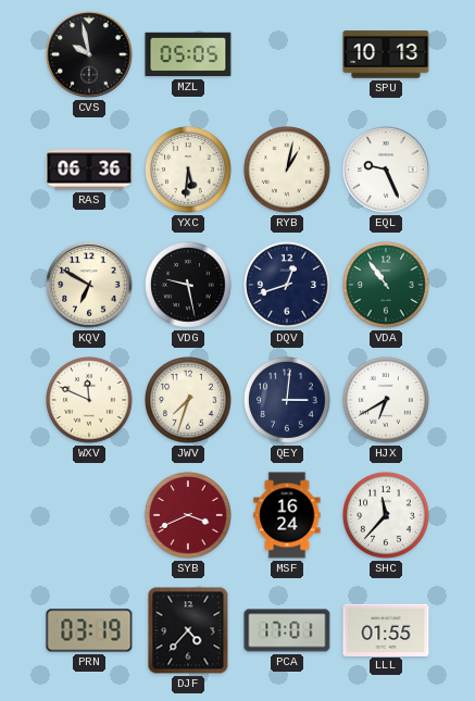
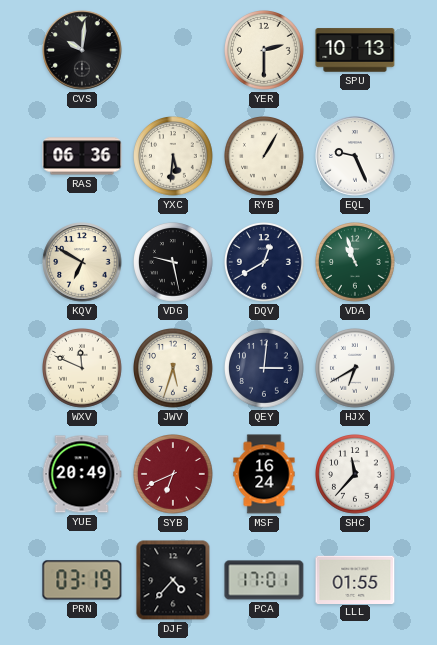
CVS: 9:58 -> 10:01 (82, 50)
MZL: 05:05 -> none (188, 54)
YER: none -> 2:30 (265, 51)
RYB: 1:02 -> 1:05 (265, 157)
DQV: 12:42 -> 12:40 (265, 263)
VDA: 10:54 -> 10:57 (356, 263)
JWV: 7:33 -> 5:33 (174, 369)
YUE: none -> 20:49 (82, 474)
SYB: 3:41 -> 6:41 (174, 475)
